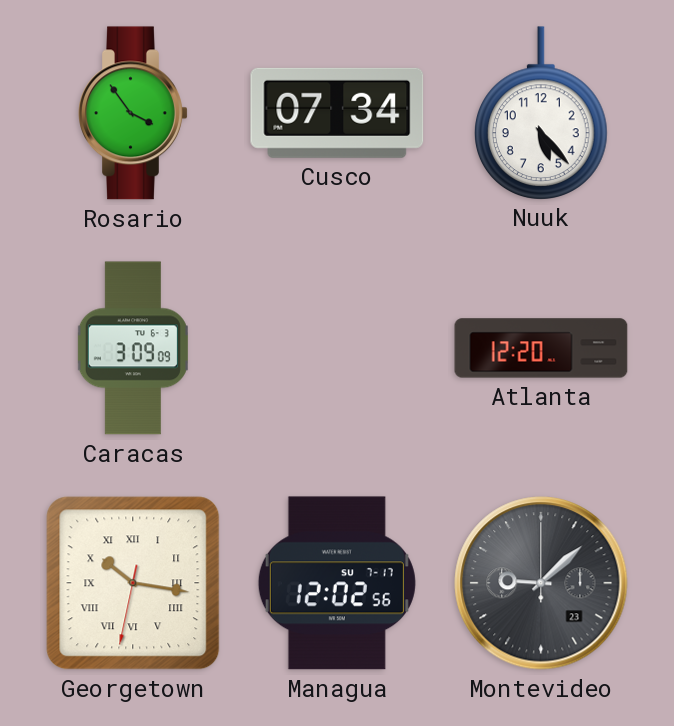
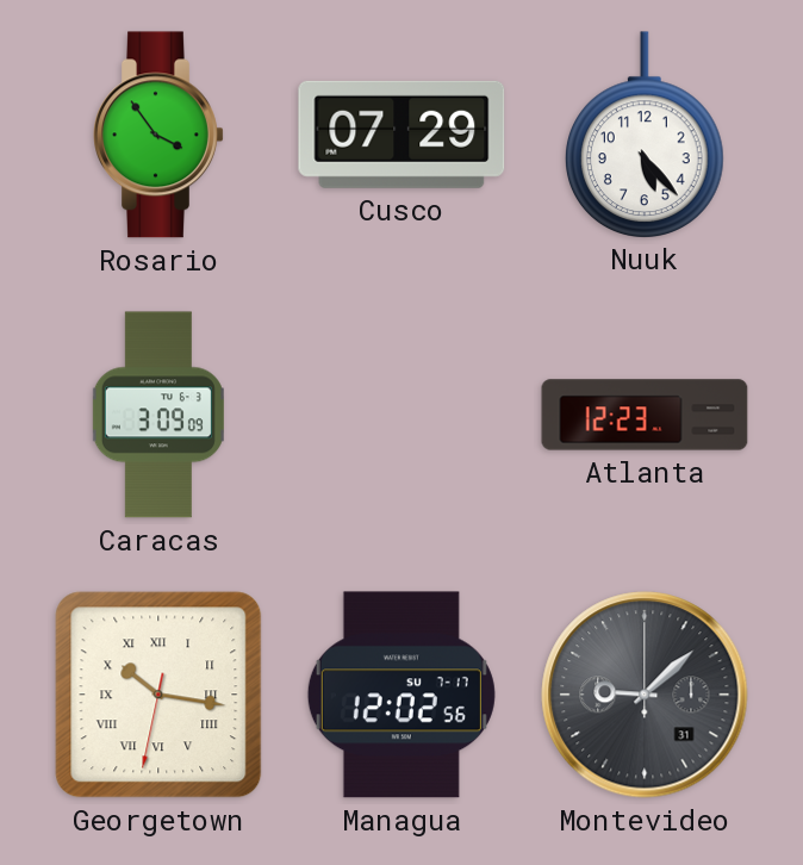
Cusco: 07:34 -> 07:29 (401, 135)
Atlanta: 12:20 -> 12:23 (645, 415)
Montevideo date: 23 -> 31 (645, 695)
